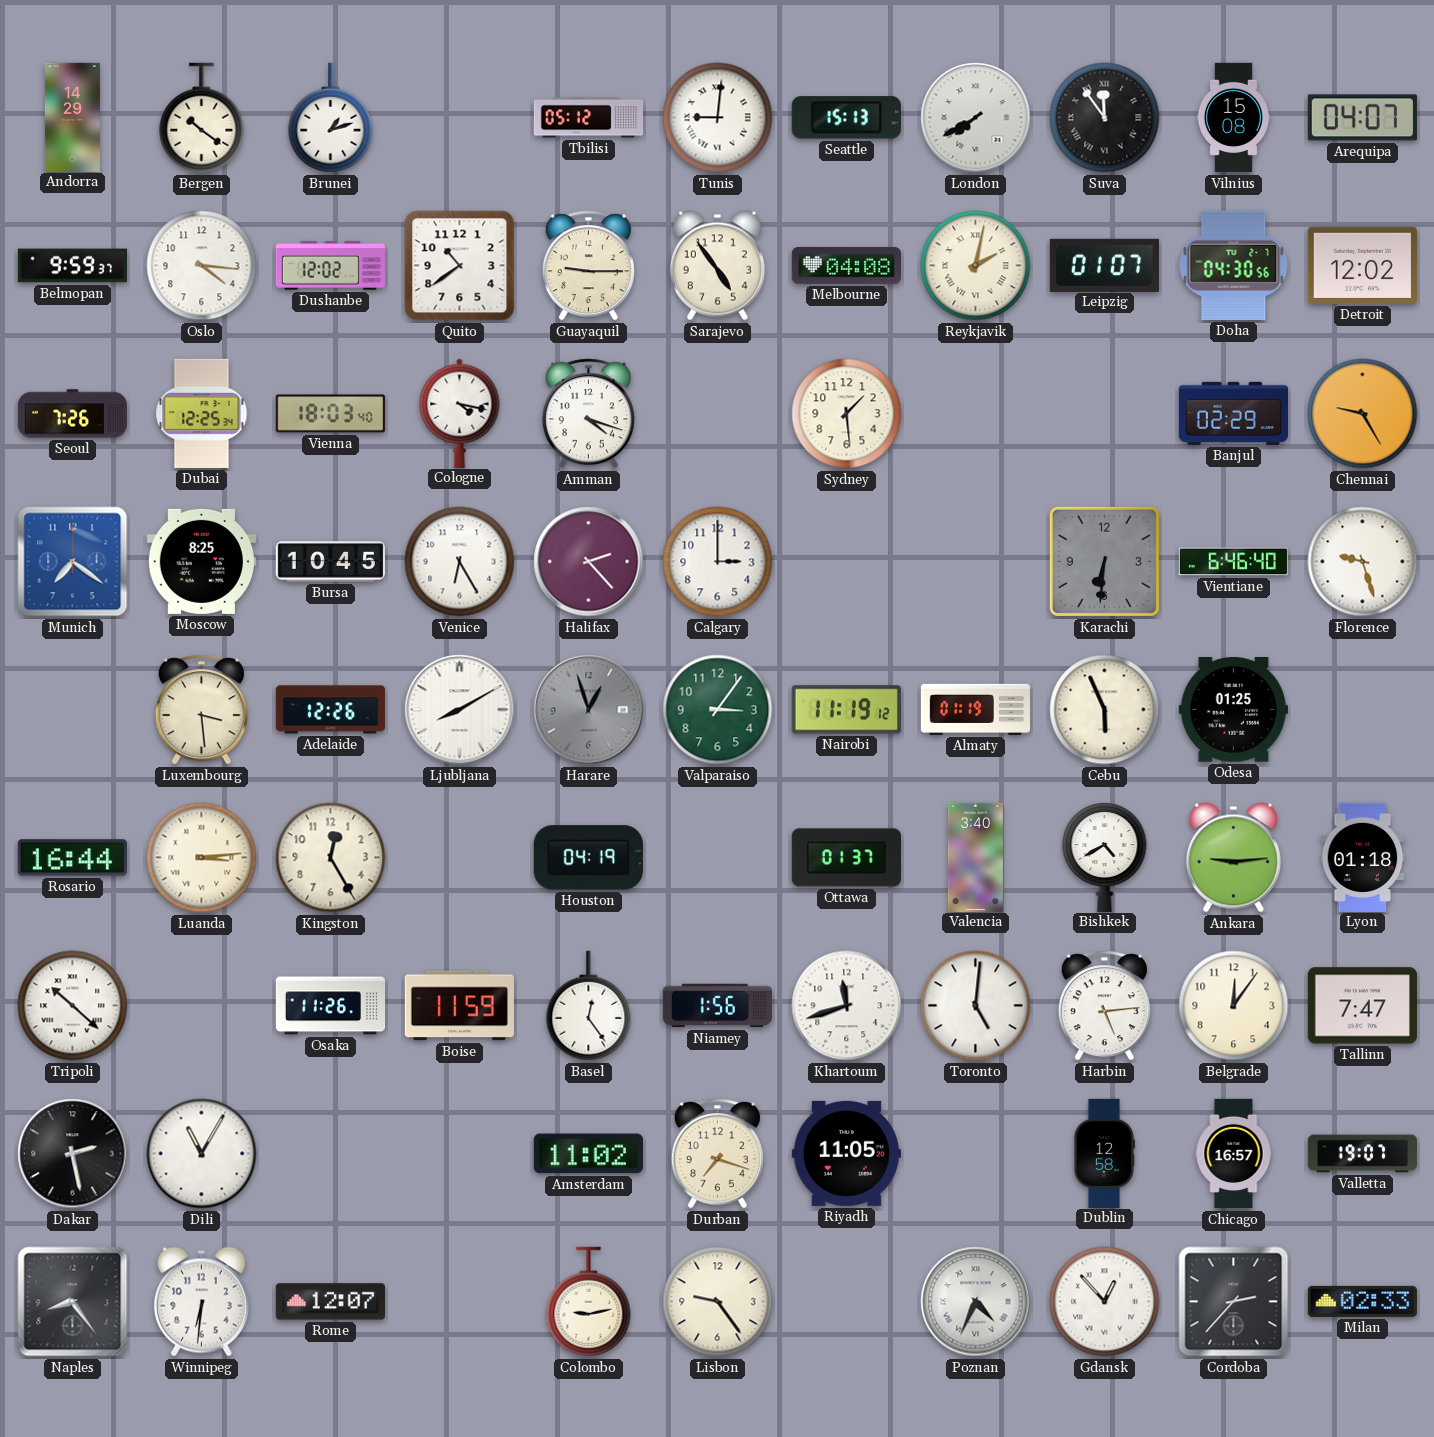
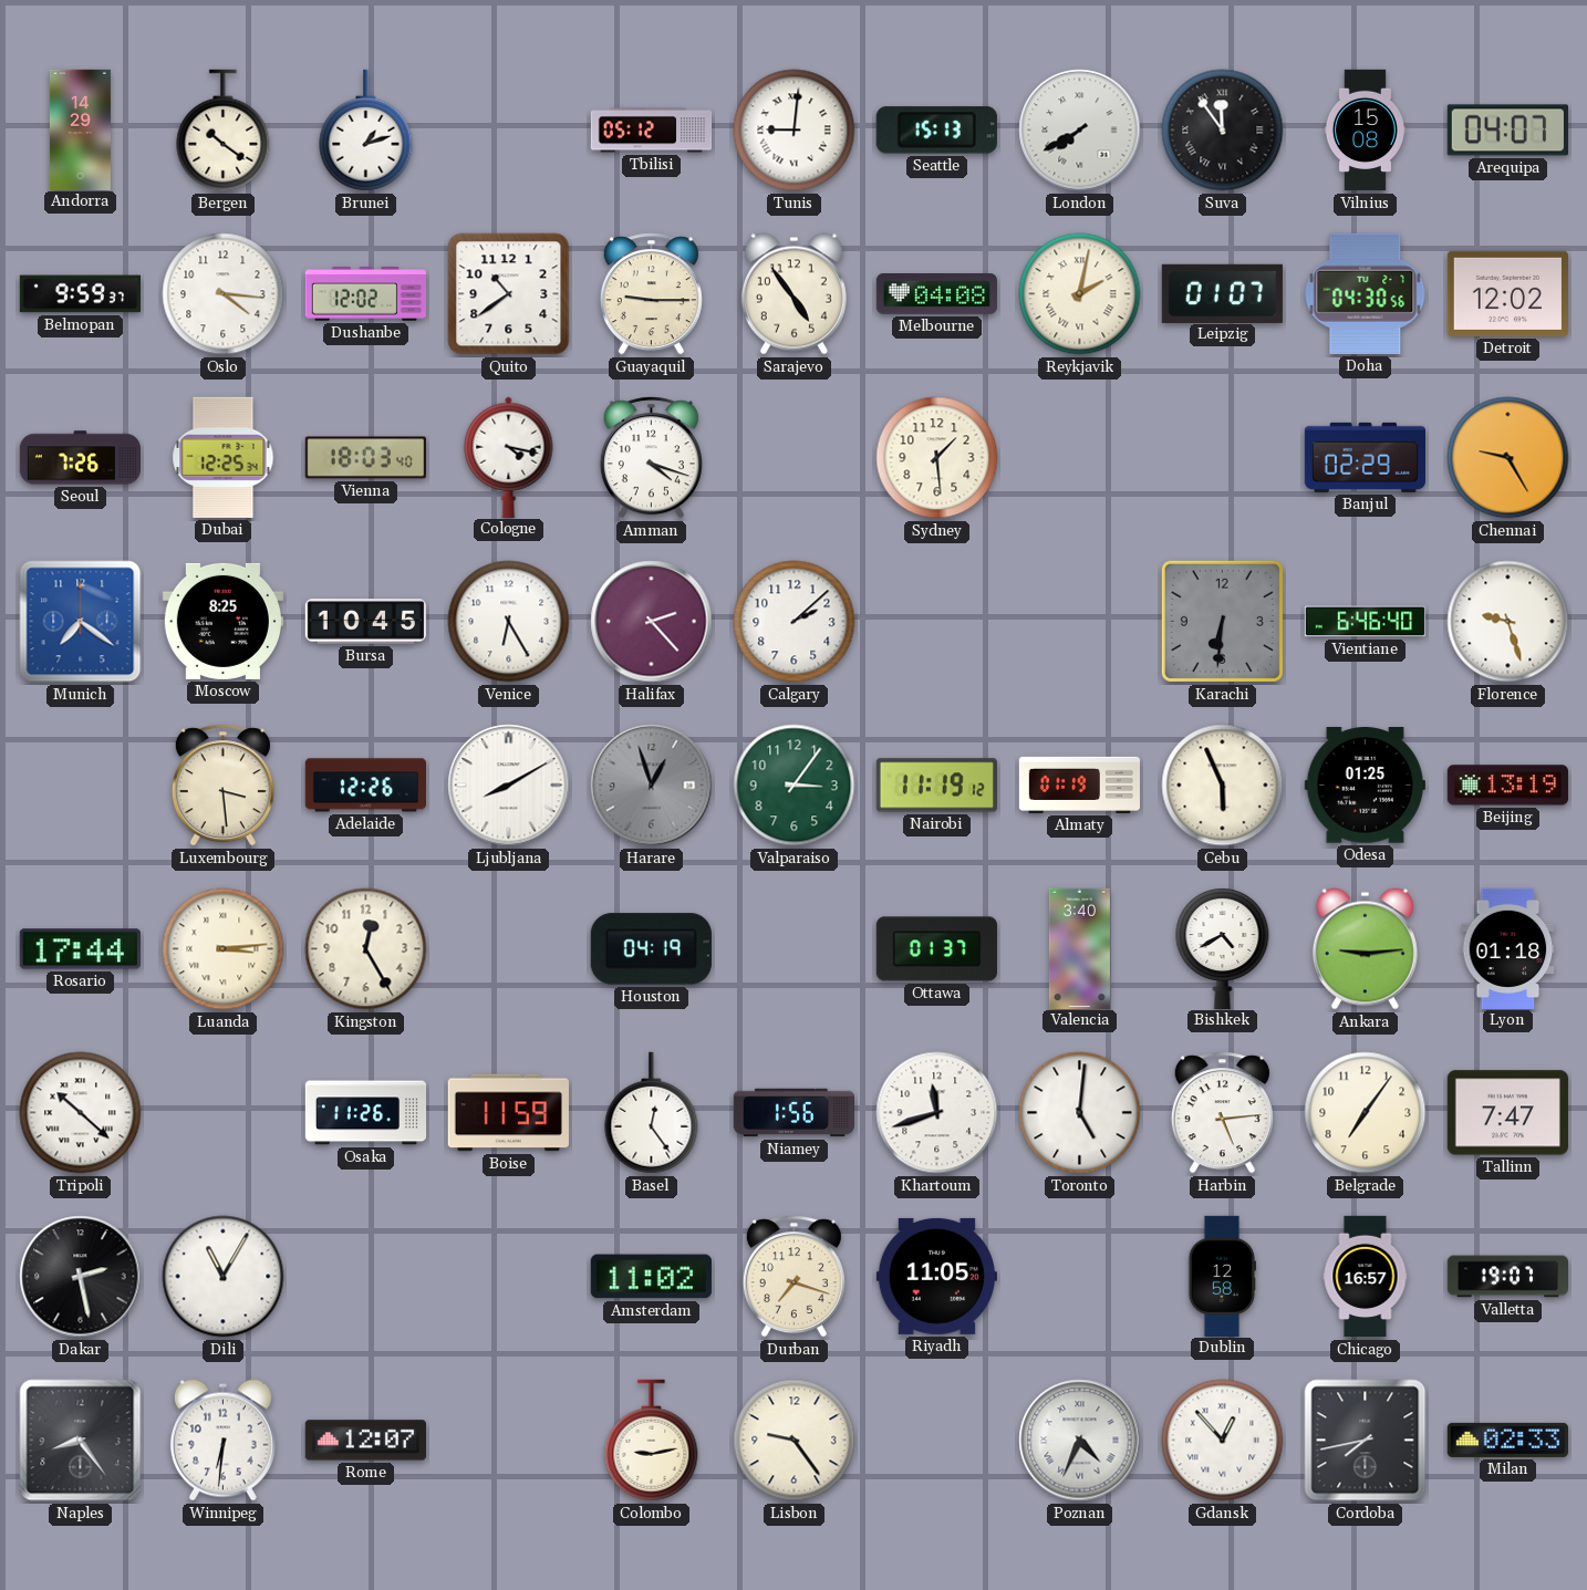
Calgary: 3:00 -> 2:08 (795, 622)
Beijing: none -> 13:19 (1507, 786)
Rosario: 16:44 -> 17:44 (80, 949)
Belgrade: 12:06 -> 7:06 (1366, 1113)
Cordoba: 2:37 -> 7:43 (1366, 1441)
